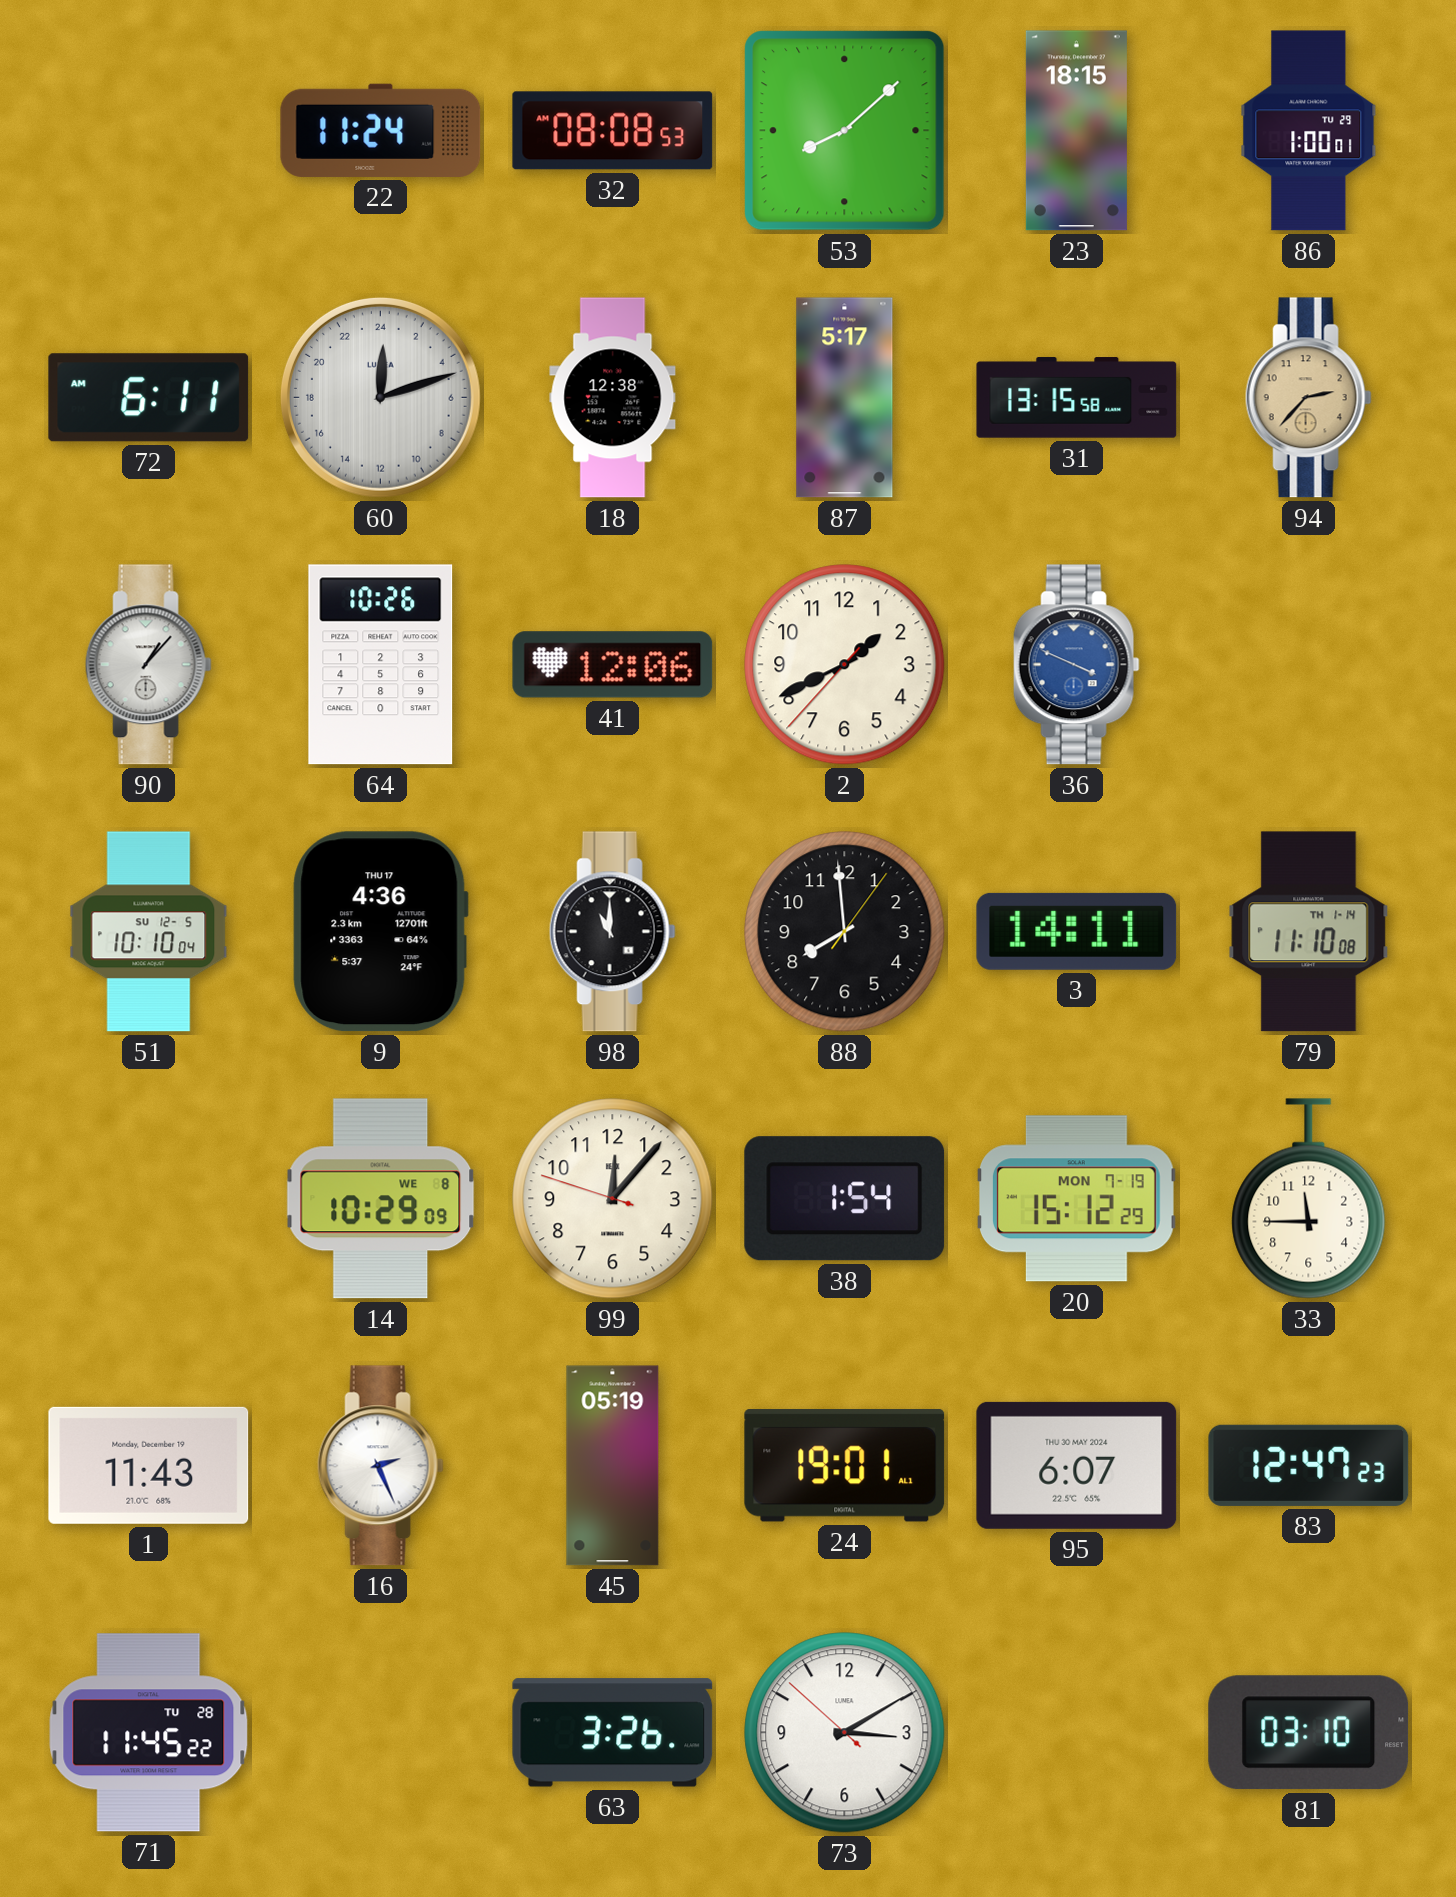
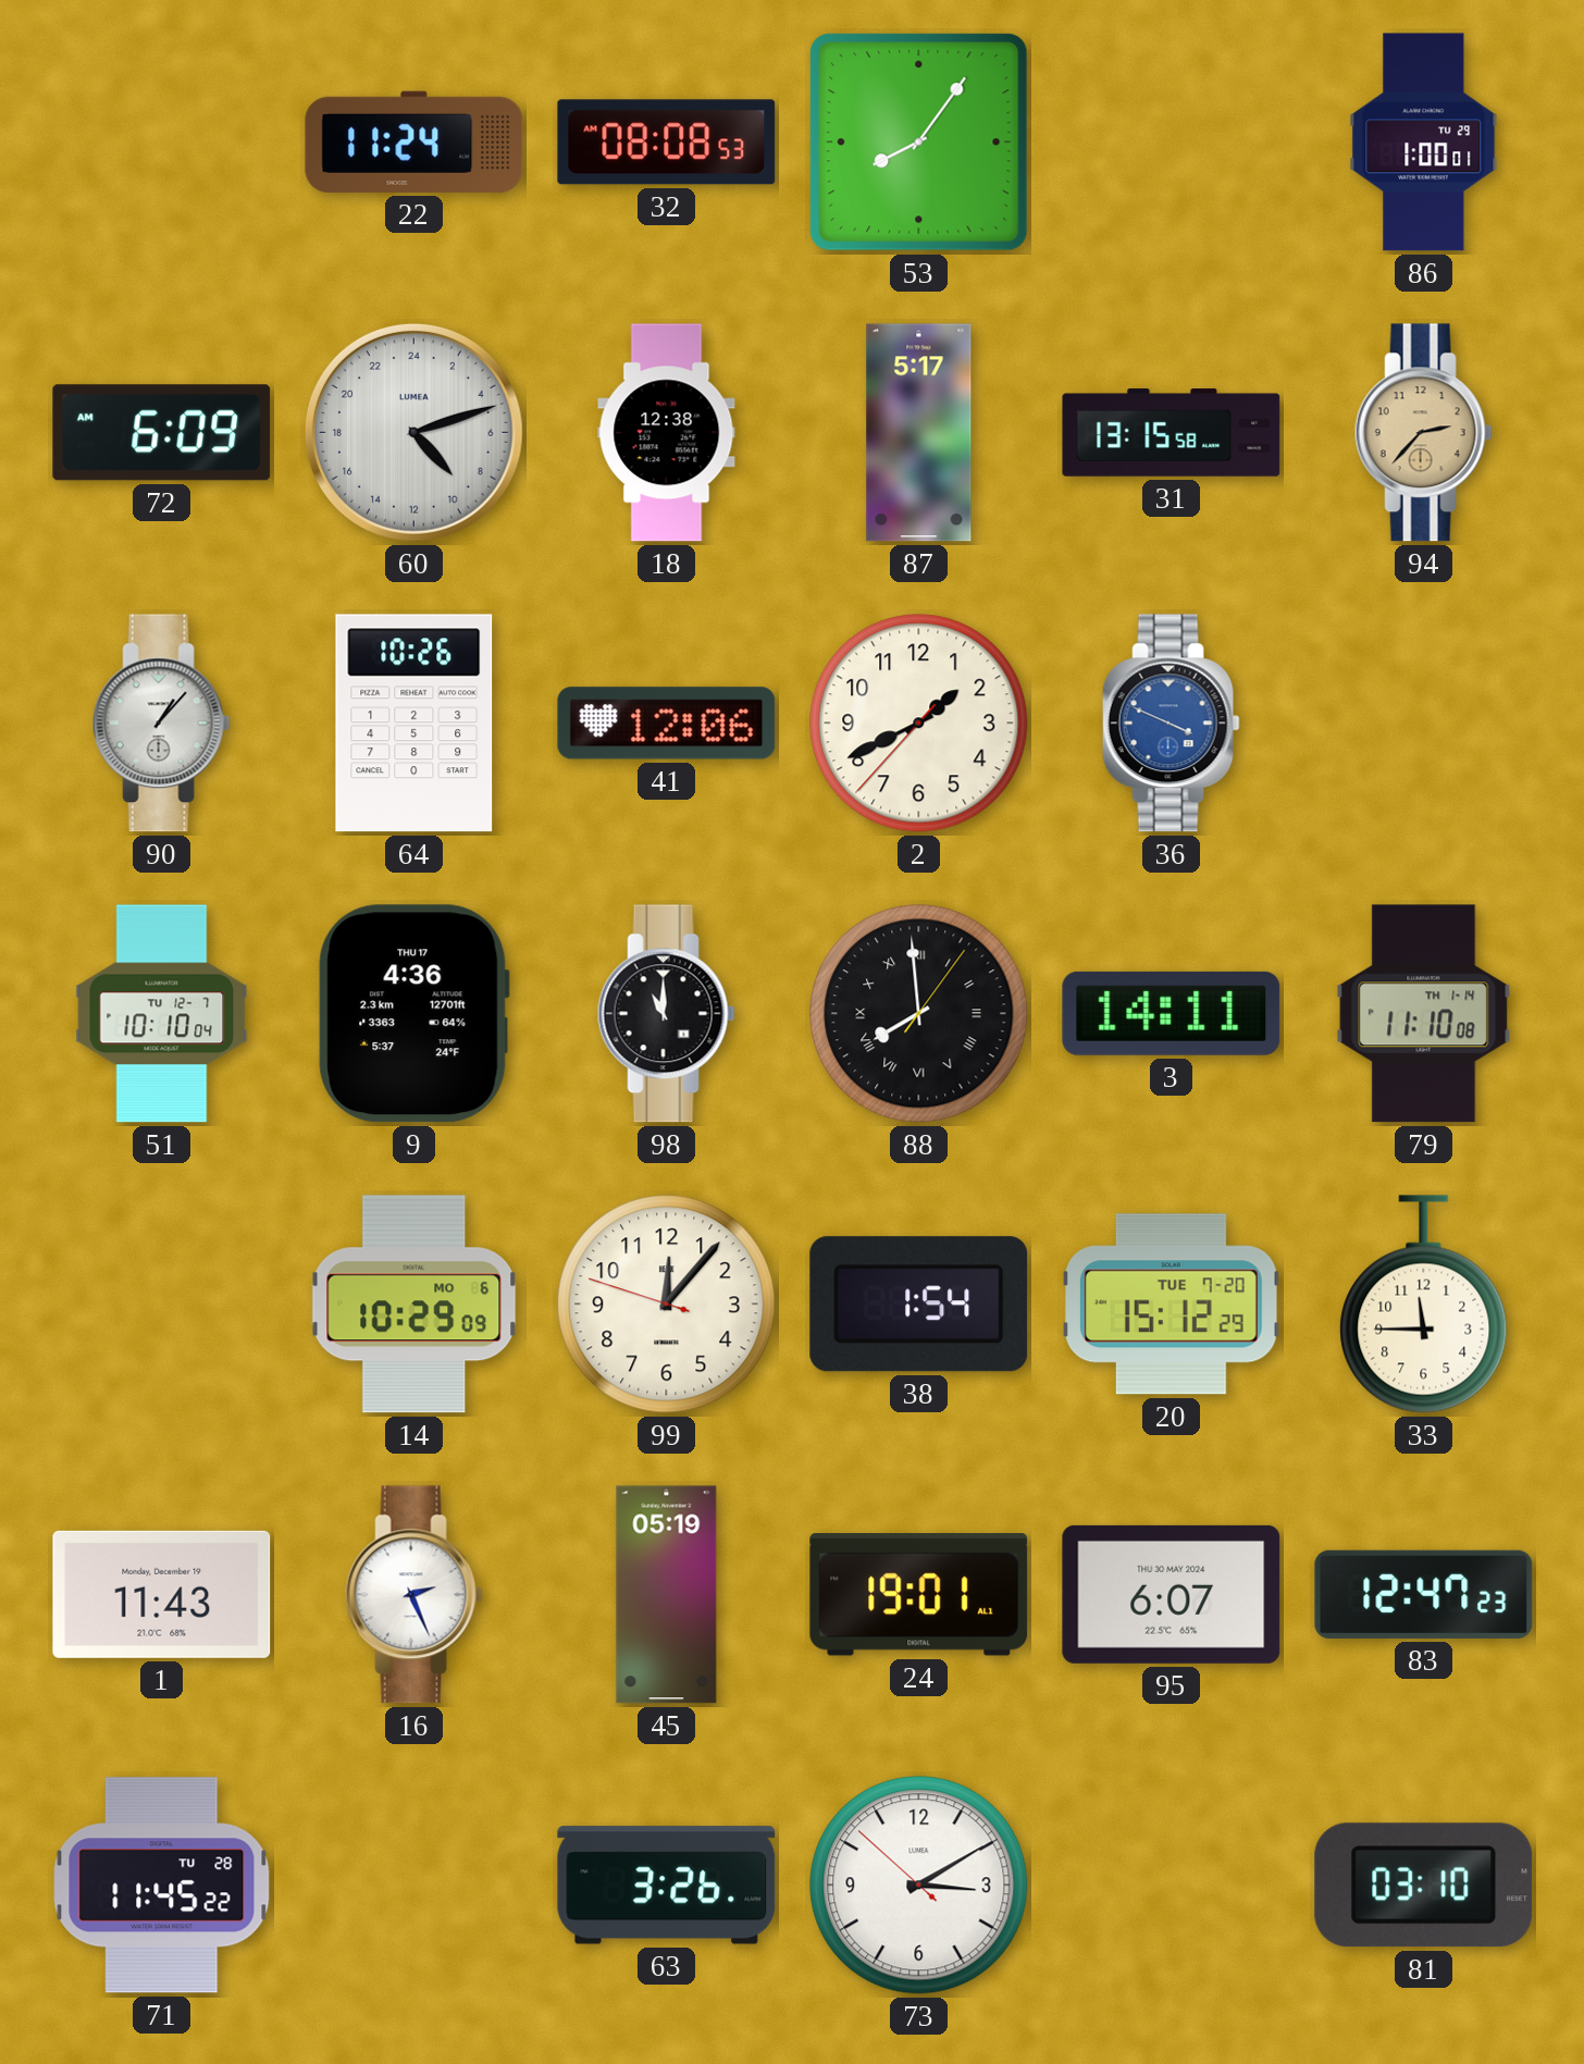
53: 8:08 -> 8:06 (919, 143)
23: 18:15 -> none (1076, 131)
72: 6:11 -> 6:09 (162, 433)
60: 0:12 -> 9:12 (413, 432)
51 date: SU 12-5 -> TU 12-7 (162, 1014)
88 numerals: Arabic -> Roman (919, 1014)
14 date: WE 8 -> MO 6 (414, 1305)
20 date: MON 7-19 -> TUE 7-20 (1172, 1305)
